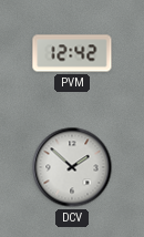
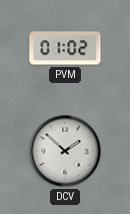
PVM: 12:42 -> 01:02 (65, 48)
